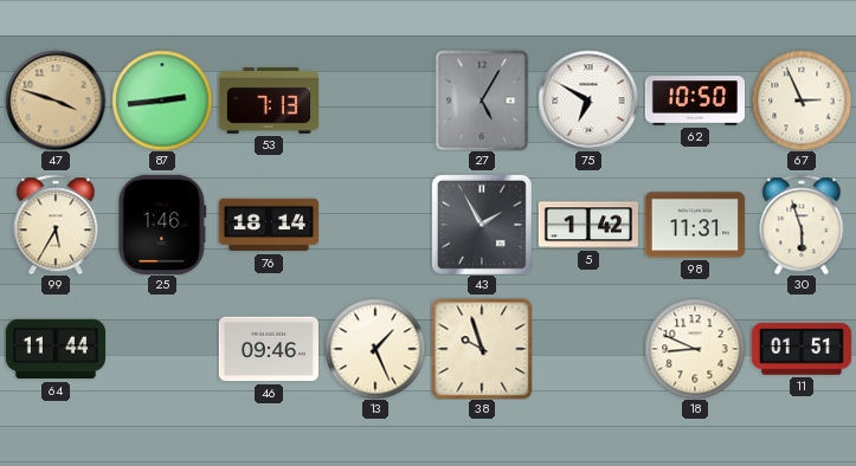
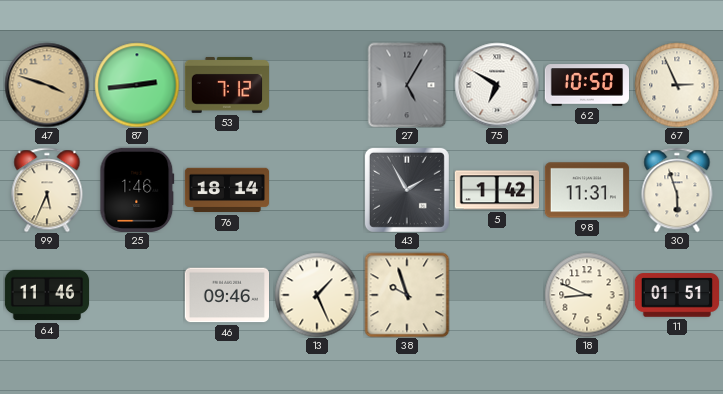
53: 7:13 -> 7:12 (226, 85)
99: 5:35 -> 5:34 (47, 190)
64: 11:44 -> 11:46 (46, 295)
